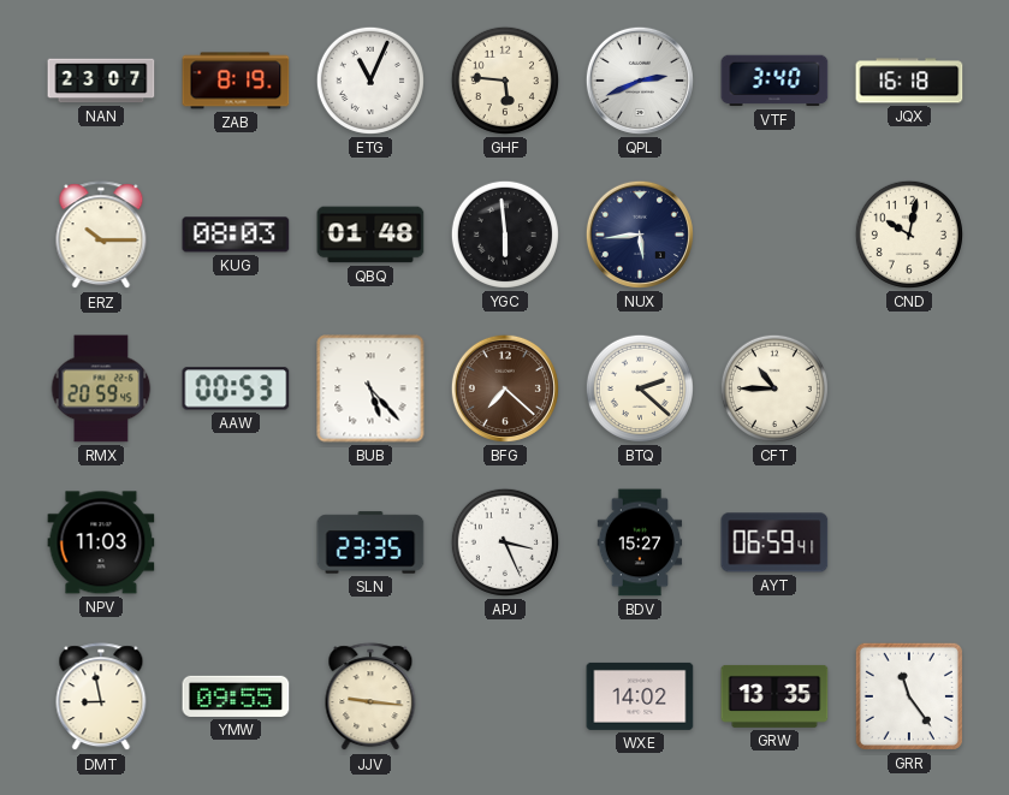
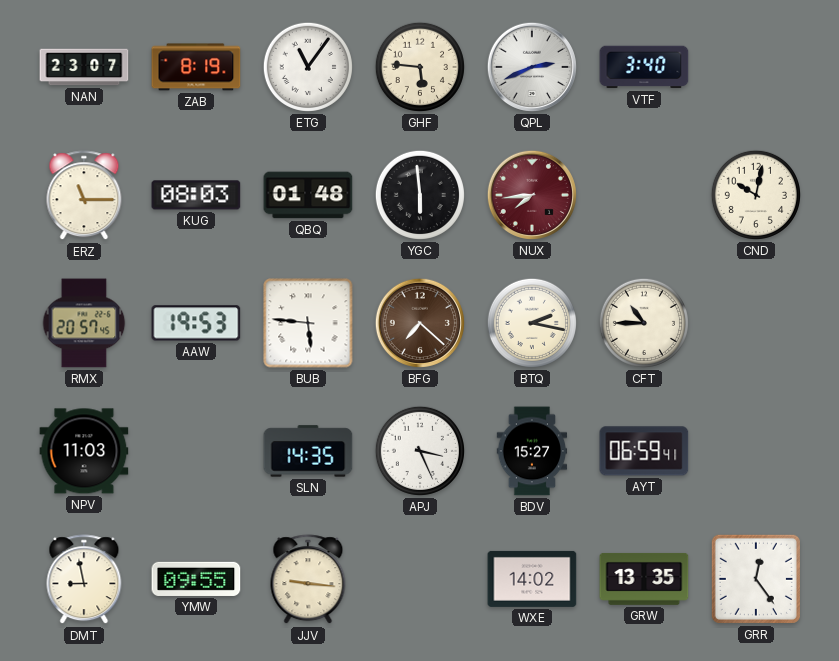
ETG: 11:04 -> 11:06 (308, 67)
JQX: 16:18 -> none (909, 81)
ERZ: 10:15 -> 11:15 (84, 196)
NUX: 5:44 -> 7:44 (532, 195)
NUX dial: navy -> burgundy (532, 195)
RMX: 20:59 -> 20:57 (84, 323)
AAW: 00:53 -> 19:53 (196, 323)
BUB: 5:23 -> 5:46 (308, 323)
BTQ: 2:22 -> 2:17 (532, 323)
SLN: 23:35 -> 14:35 (308, 451)
GRR: 11:24 -> 12:24 (756, 579)
